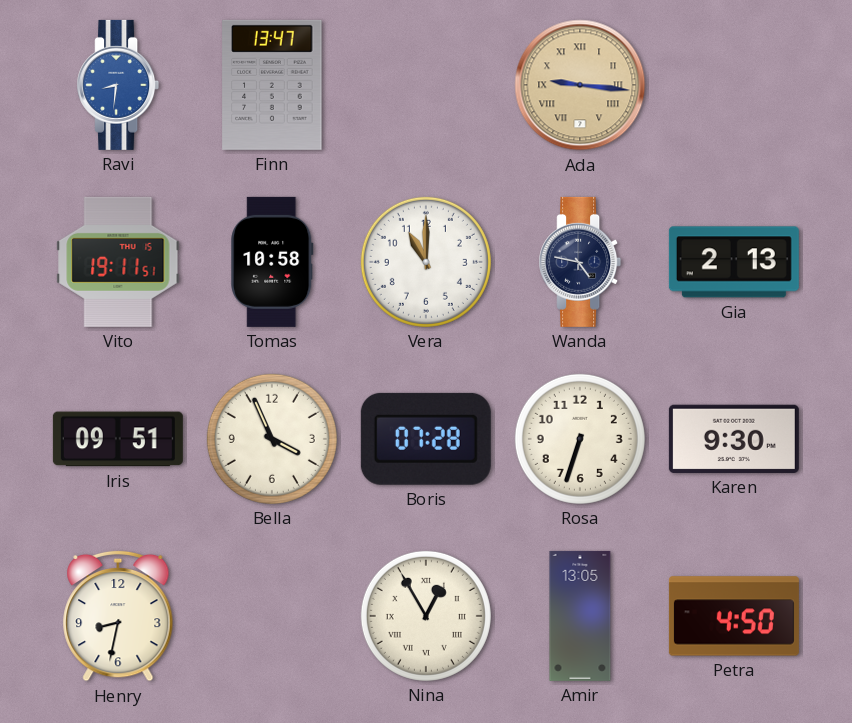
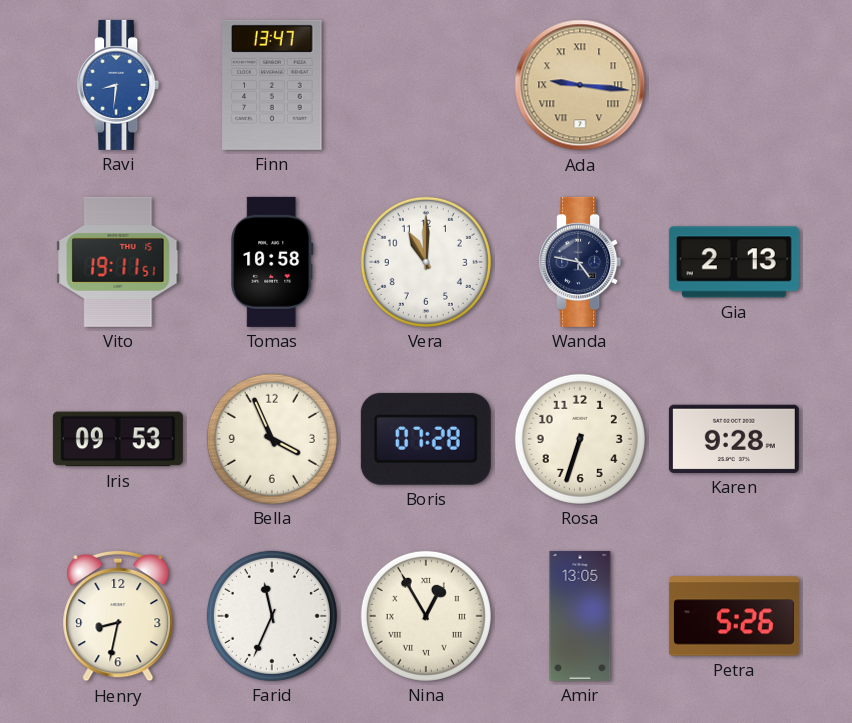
Iris: 09:51 -> 09:53 (118, 439)
Karen: 9:30 -> 9:28 (734, 439)
Farid: none -> 11:34 (272, 616)
Petra: 4:50 -> 5:26 (734, 616)
